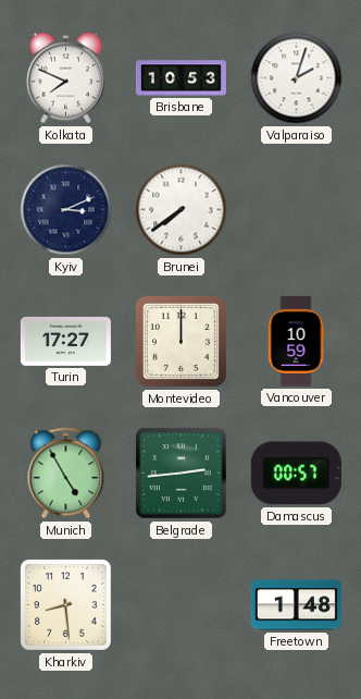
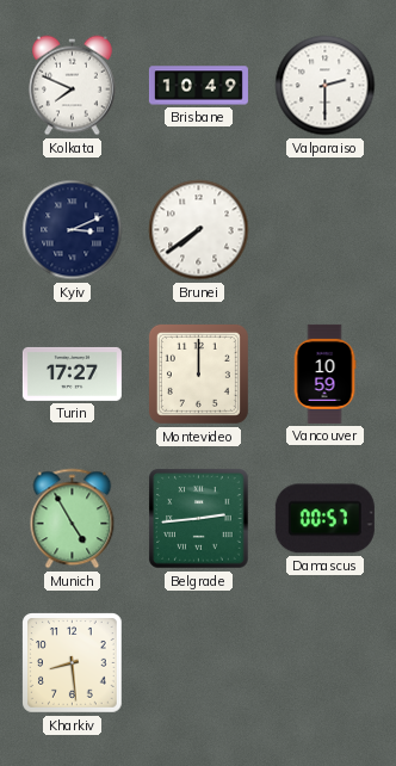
Brisbane: 10:53 -> 10:49 (198, 86)
Valparaiso: 2:03 -> 2:30 (326, 86)
Freetown: 1:48 -> none (296, 605)
